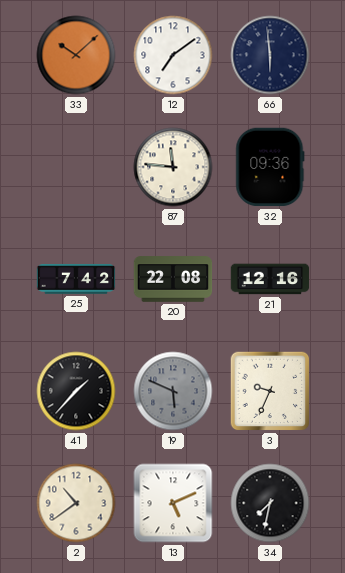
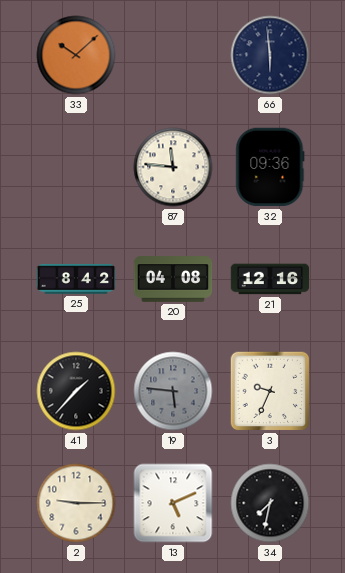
12: 7:09 -> none (173, 55)
25: 7:42 -> 8:42 (76, 279)
20: 22:08 -> 04:08 (173, 279)
19: 5:49 -> 5:46 (173, 391)
2: 10:39 -> 9:15 (76, 503)
